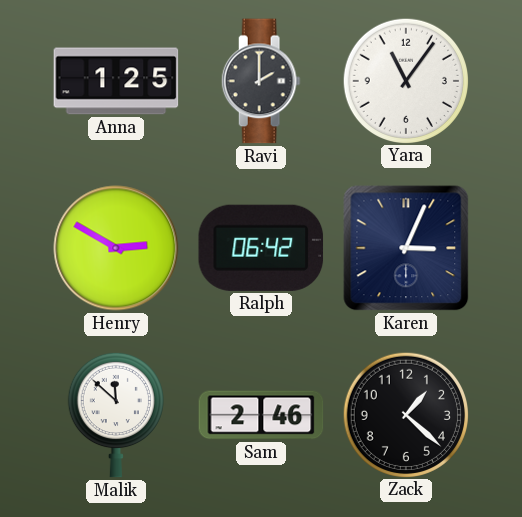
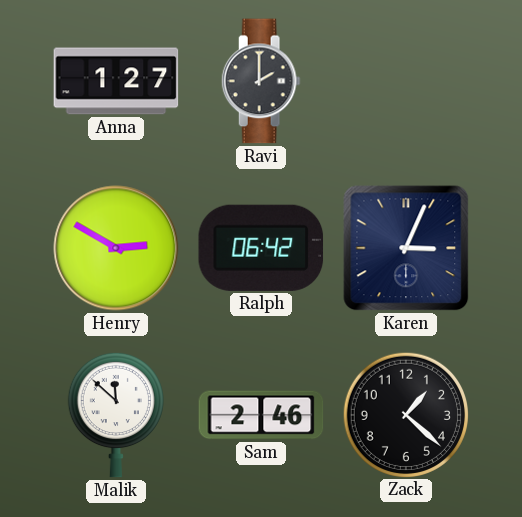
Anna: 1:25 -> 1:27 (116, 81)
Yara: 11:06 -> none (405, 80)
